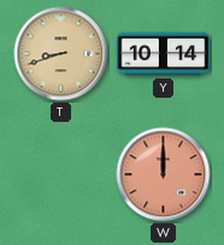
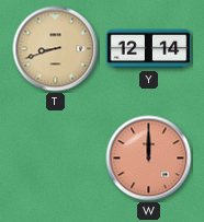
Y: 10:14 -> 12:14 (149, 49)
